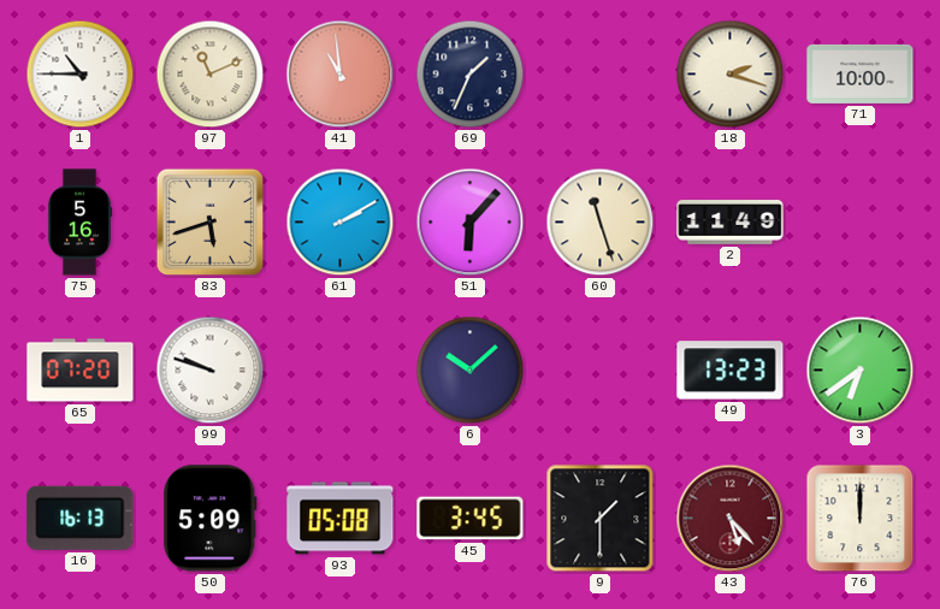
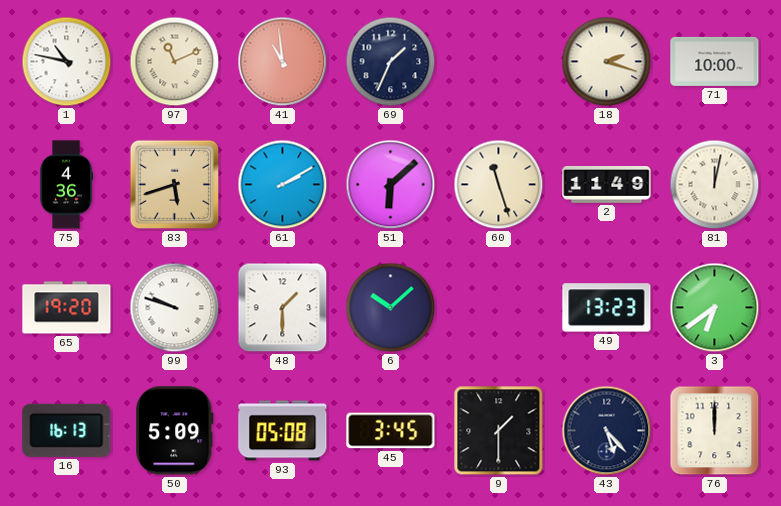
1: 10:45 -> 10:47 (67, 62)
75: 5:16 -> 4:36 (66, 185)
51: 6:07 -> 6:08 (391, 185)
81: none -> 12:02 (715, 185)
65: 07:20 -> 19:20 (67, 308)
48: none -> 1:30 (283, 308)
43 dial: burgundy -> navy (607, 431)
